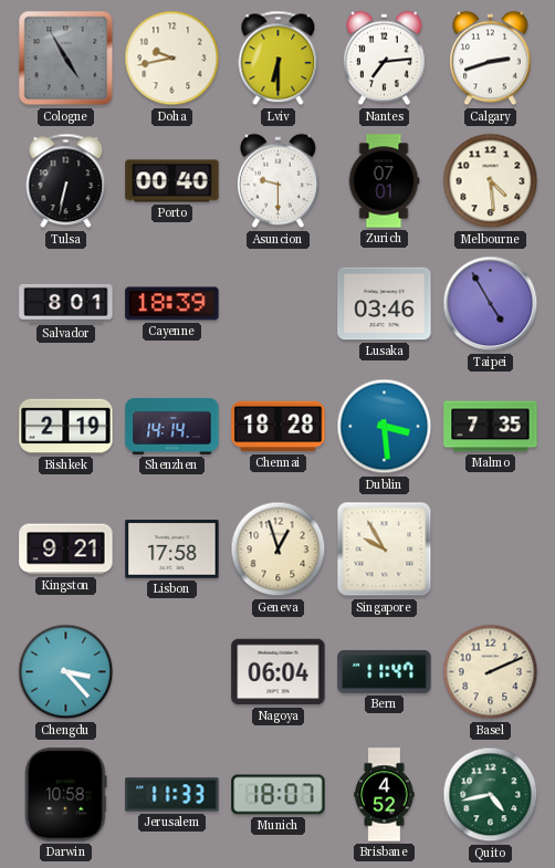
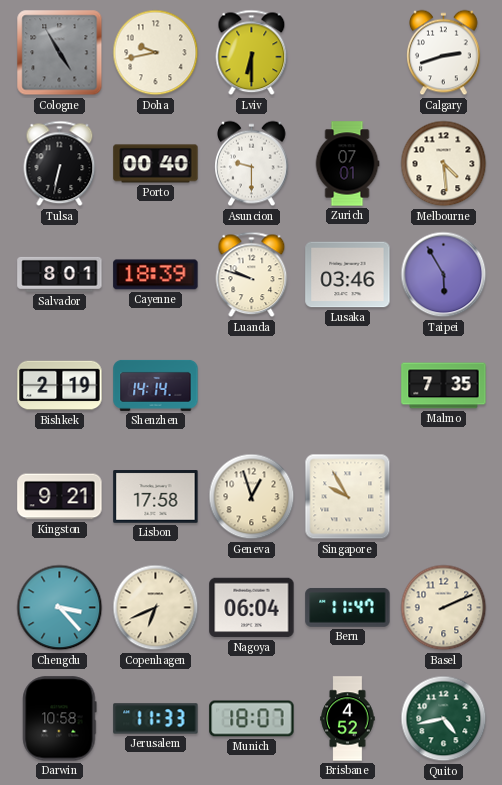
Nantes: 7:14 -> none (385, 59)
Luanda: none -> 9:48 (252, 275)
Taipei: 4:55 -> 5:55 (444, 275)
Chennai: 18:28 -> none (279, 427)
Dublin: 3:29 -> none (385, 427)
Copenhagen: none -> 6:41 (156, 608)
